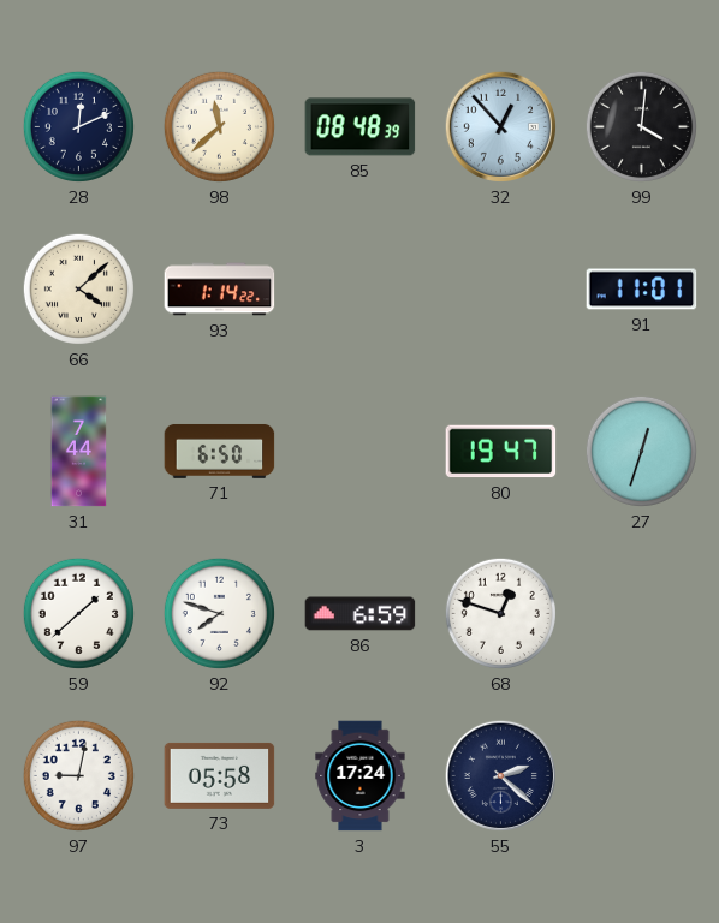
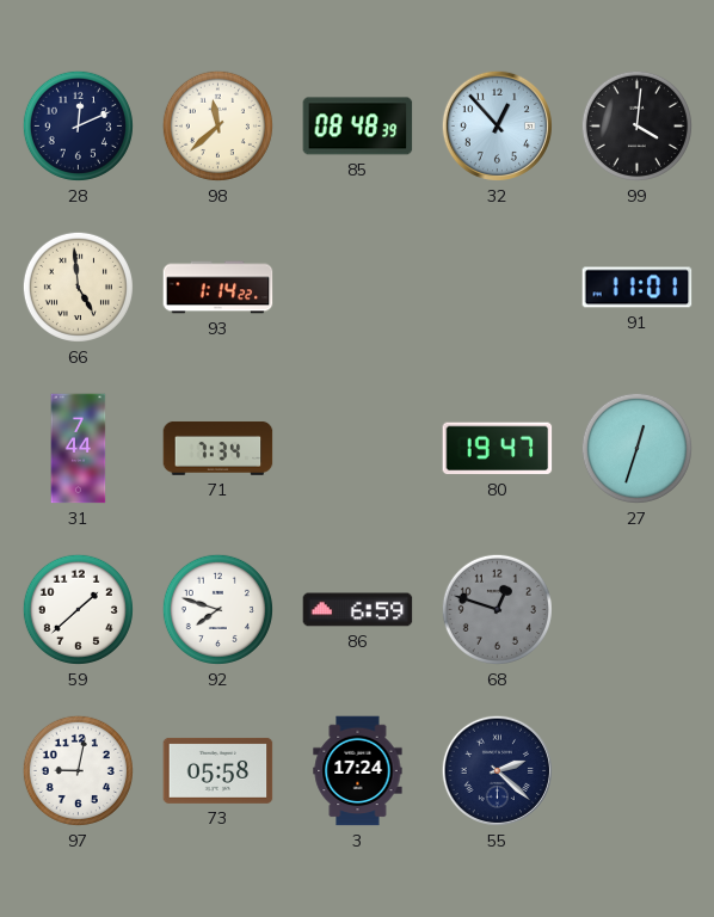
66: 4:08 -> 4:59 (78, 287)
71: 6:50 -> 7:34 (218, 448)
68 dial: white -> grey (497, 609)
